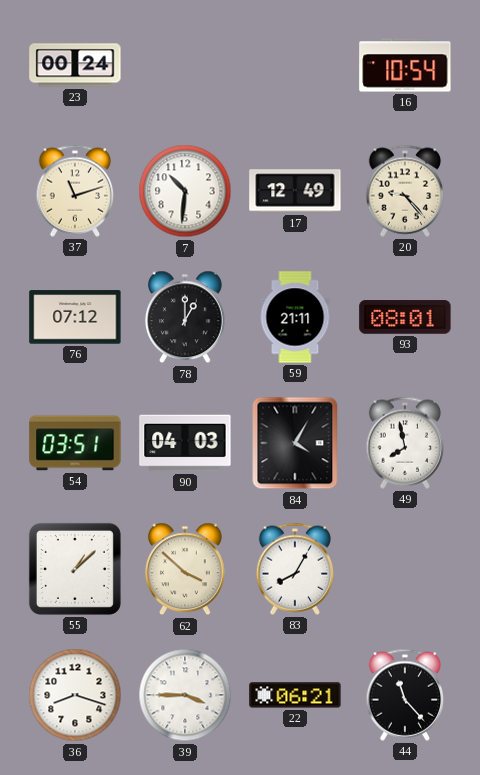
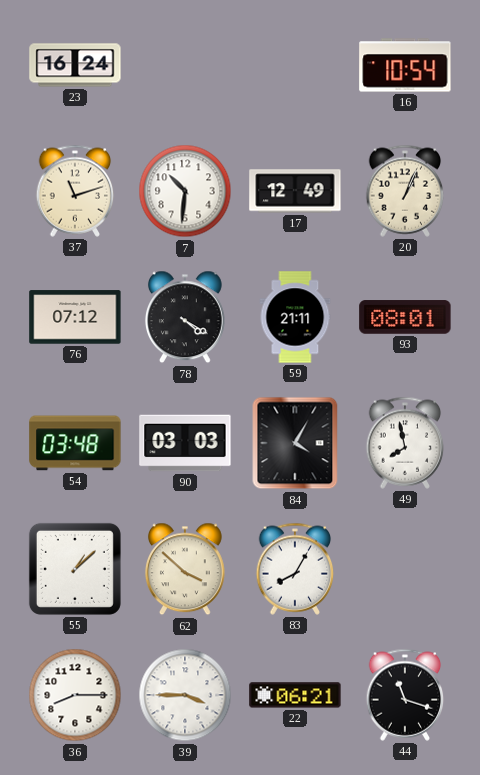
23: 00:24 -> 16:24 (75, 65)
20: 9:23 -> 1:04 (405, 191)
78: 1:00 -> 4:20 (185, 317)
54: 03:51 -> 03:48 (75, 443)
90: 04:03 -> 03:03 (185, 443)
36: 8:18 -> 8:15 (75, 695)
44: 11:23 -> 11:18 (405, 695)
